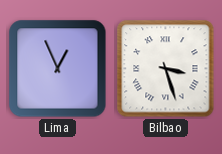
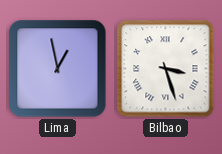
Lima: 12:56 -> 12:58 (58, 69)
